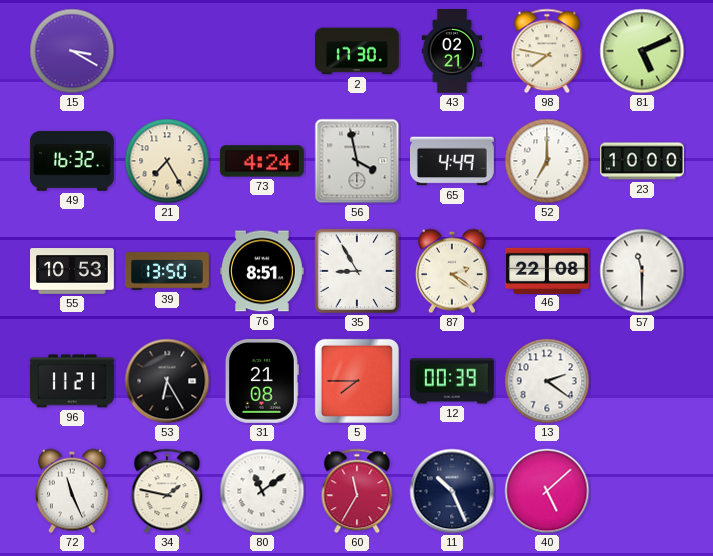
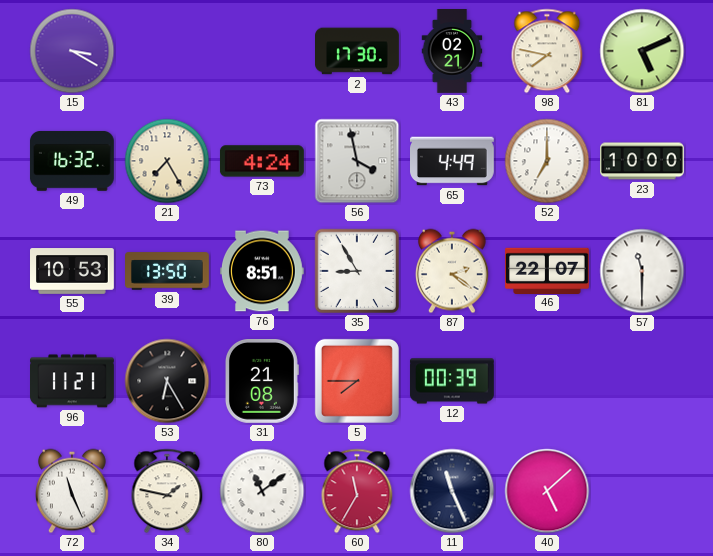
46: 22:08 -> 22:07 (548, 270)
13: 2:21 -> none (547, 381)
11: 10:26 -> 11:26 (452, 491)
